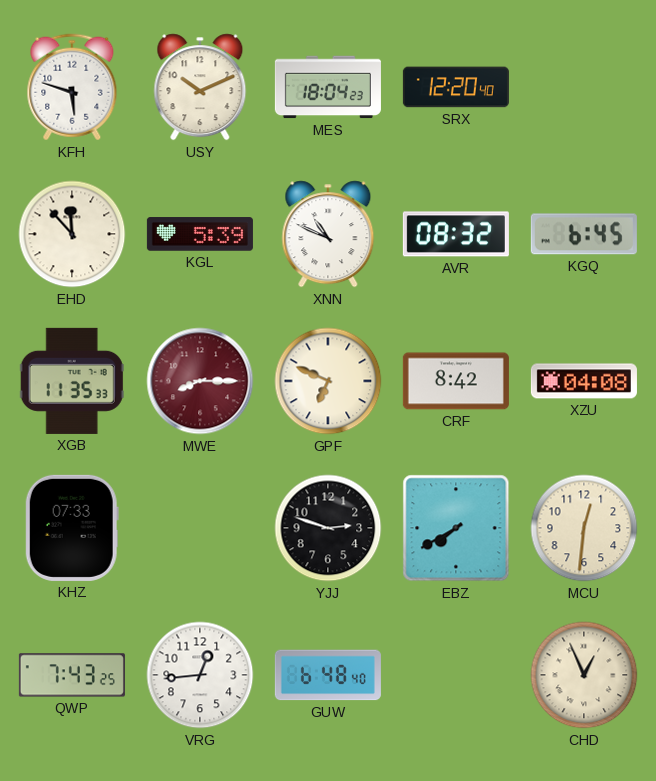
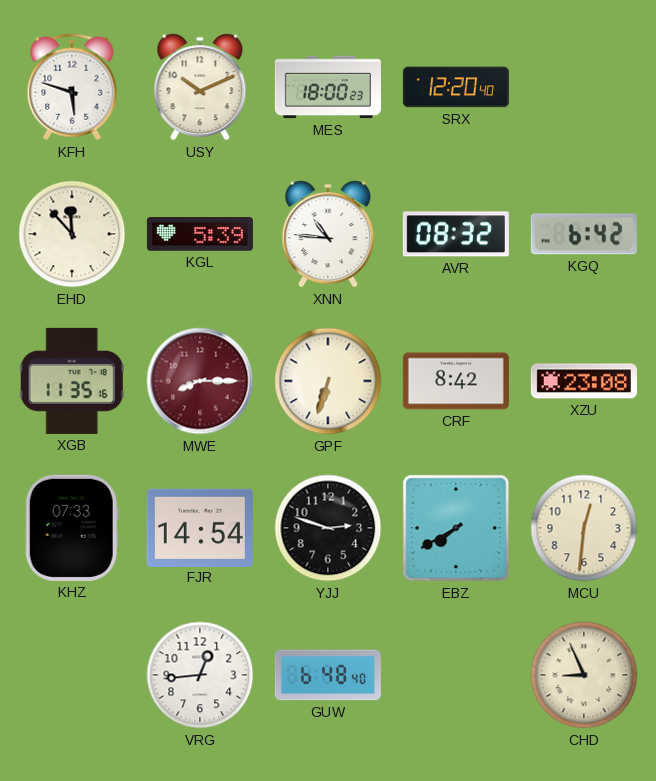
MES: 18:04 -> 18:00 (328, 87)
XNN: 10:49 -> 10:46 (328, 234)
KGQ: 6:45 -> 6:42 (584, 234)
XGB: 11:35:33 -> 11:35:16 (72, 381)
GPF: 6:49 -> 6:33 (328, 381)
XZU: 04:08 -> 23:08 (584, 381)
FJR: none -> 14:54 (200, 527)
QWP: 7:43 -> none (72, 675)
CHD: 12:56 -> 8:56 (584, 675)
